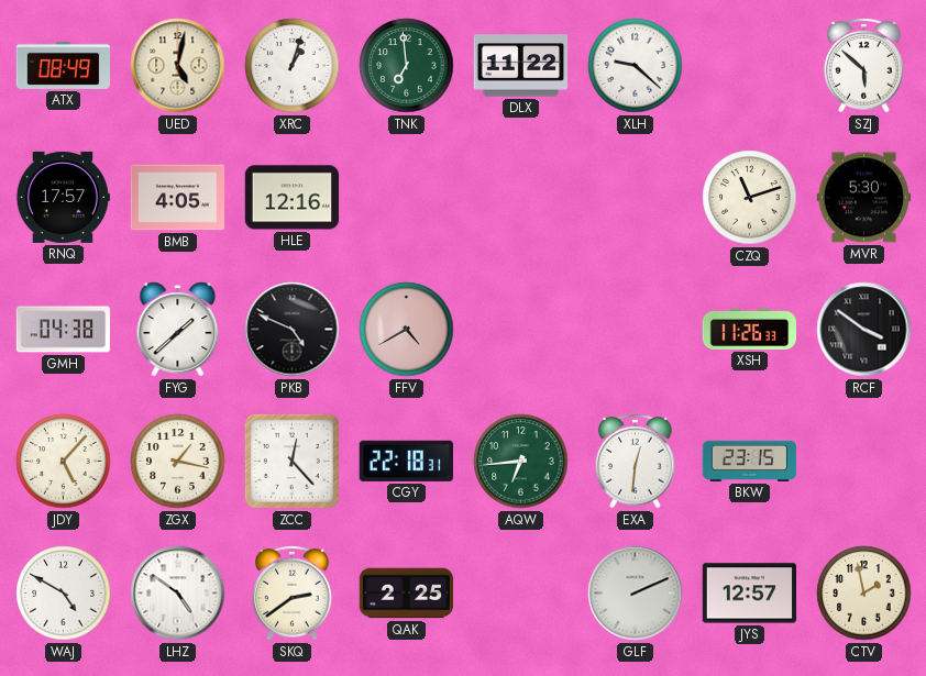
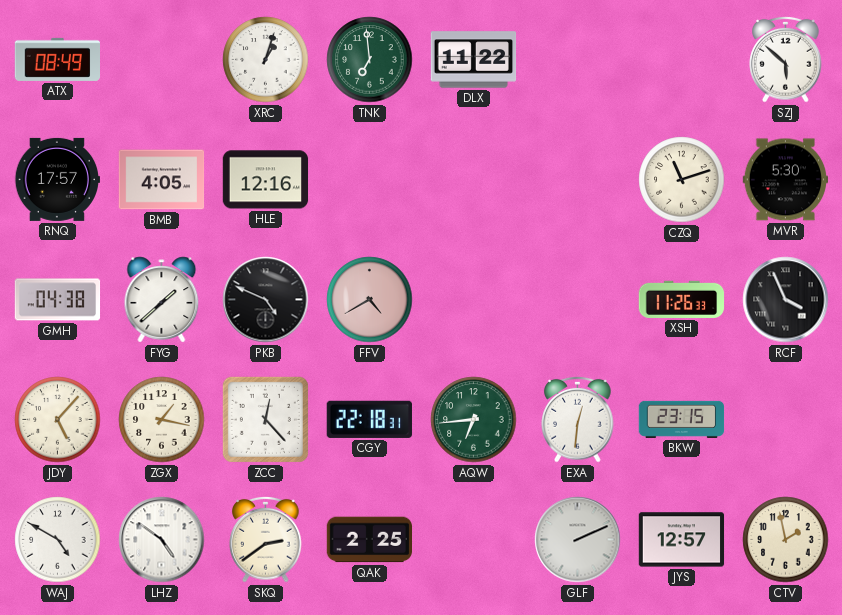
UED: 5:02 -> none (178, 66)
XLH: 9:22 -> none (636, 66)
RCF: 3:51 -> 3:56 (786, 300)
